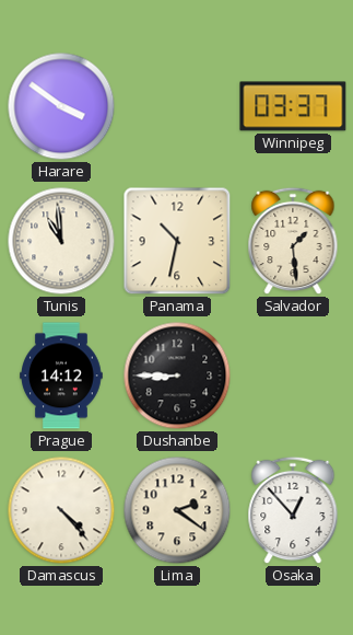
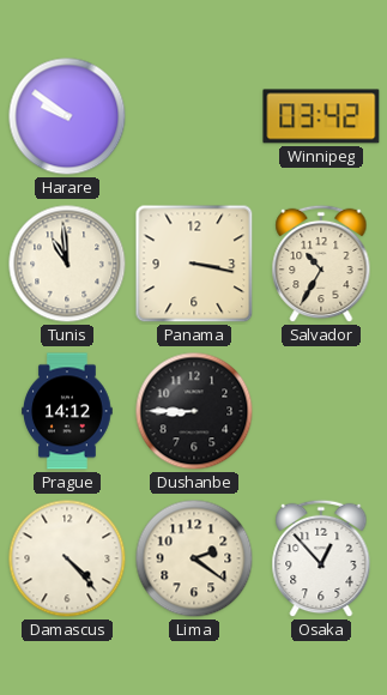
Harare: 3:51 -> 9:51 (67, 116)
Winnipeg: 03:37 -> 03:42 (321, 116)
Panama: 10:32 -> 3:17 (194, 264)
Salvador: 1:29 -> 10:35 (321, 264)
